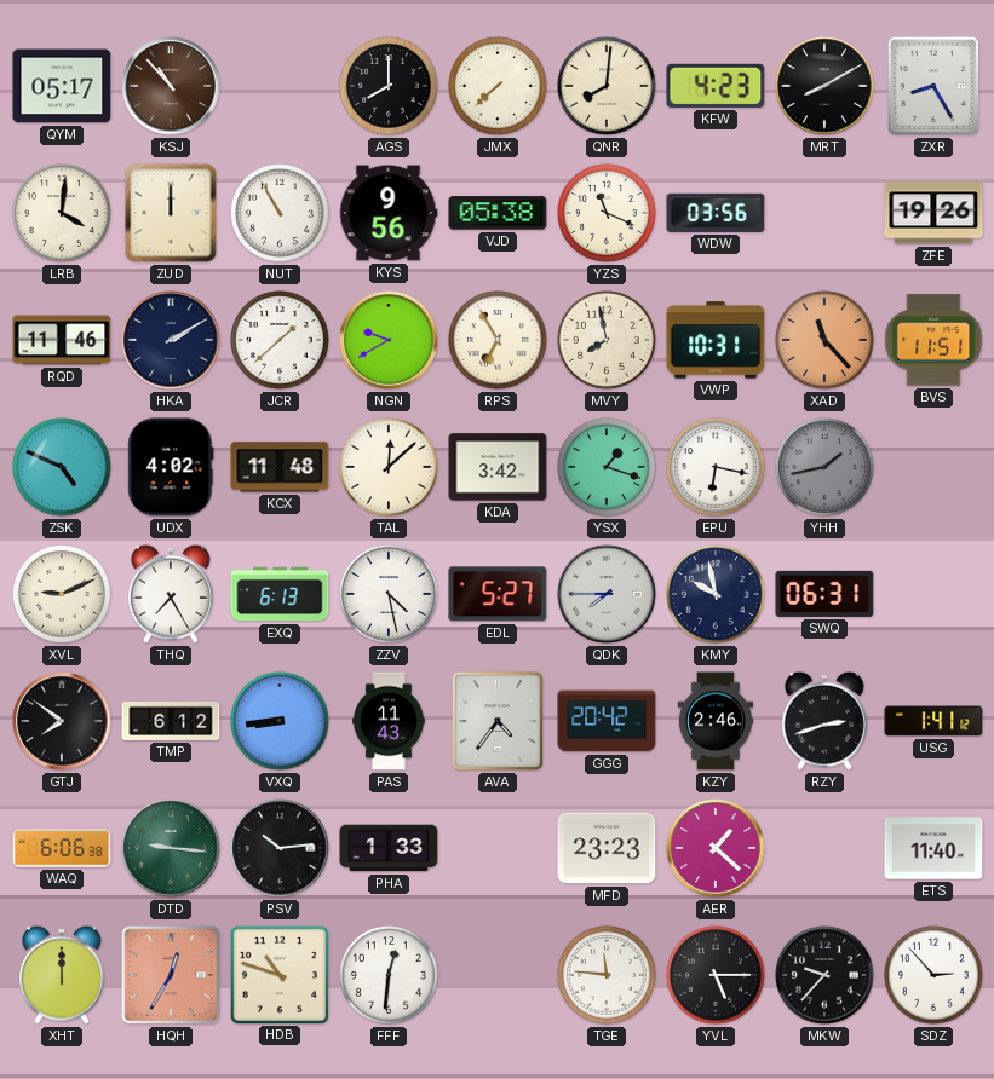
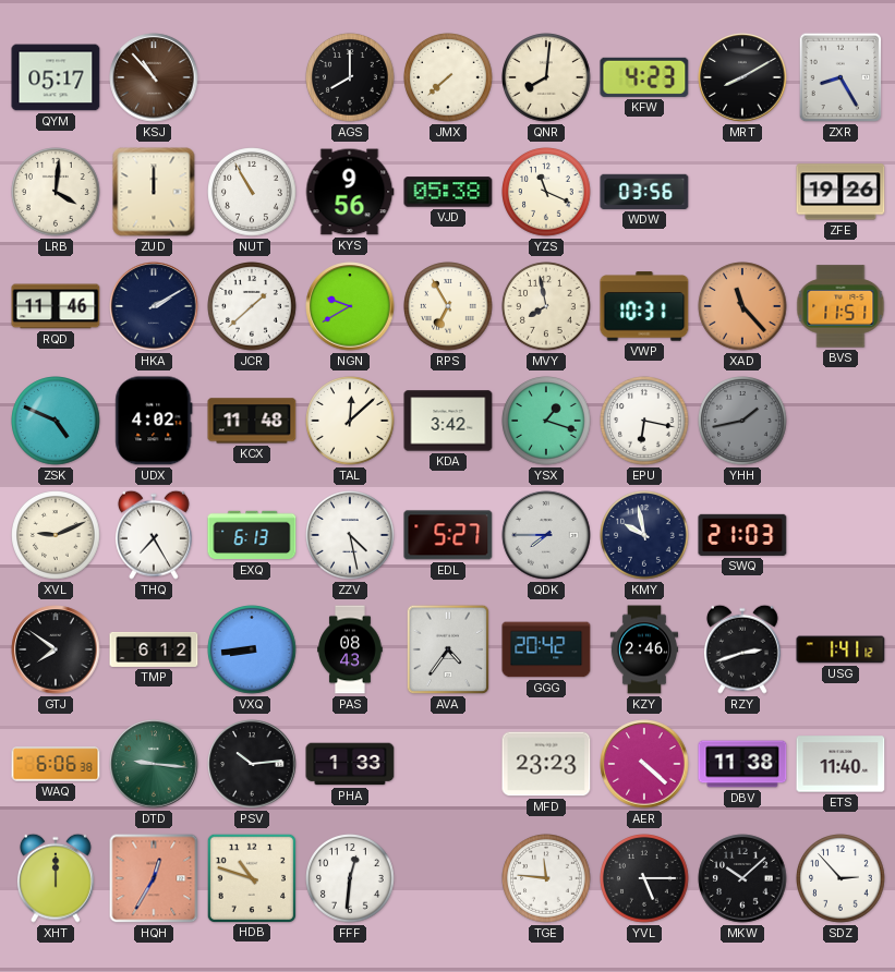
SWQ: 06:31 -> 21:03 (742, 535)
PAS: 11:43 -> 08:43 (350, 649)
AER: 1:22 -> 4:22 (644, 764)
DBV: none -> 11:38 (742, 764)
MKW: 9:37 -> 10:08 (742, 878)
